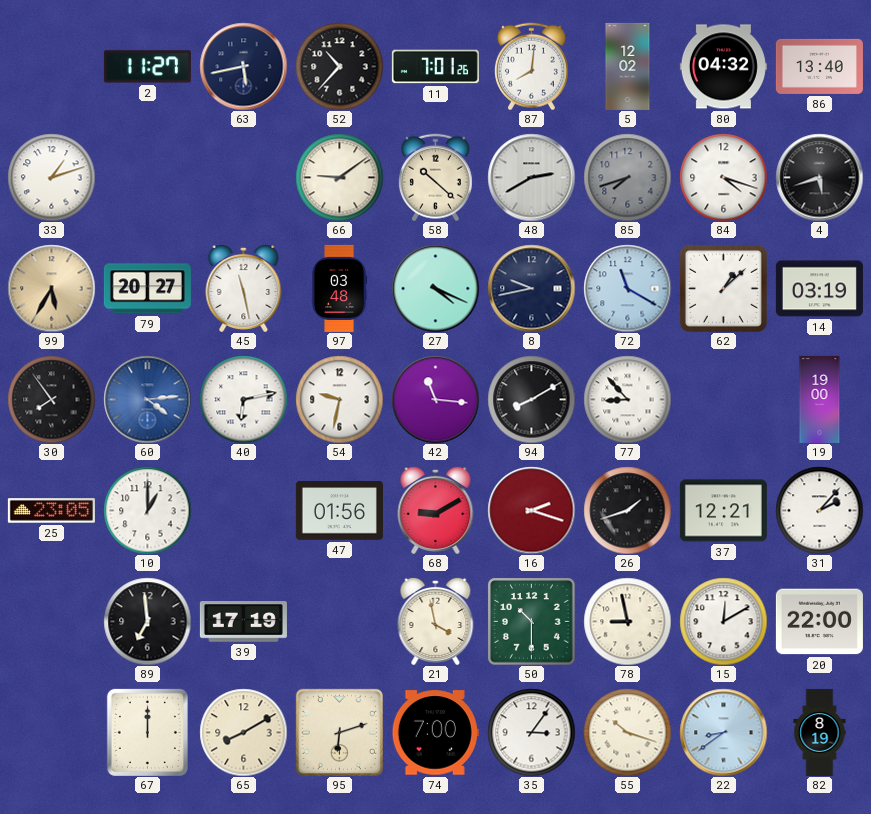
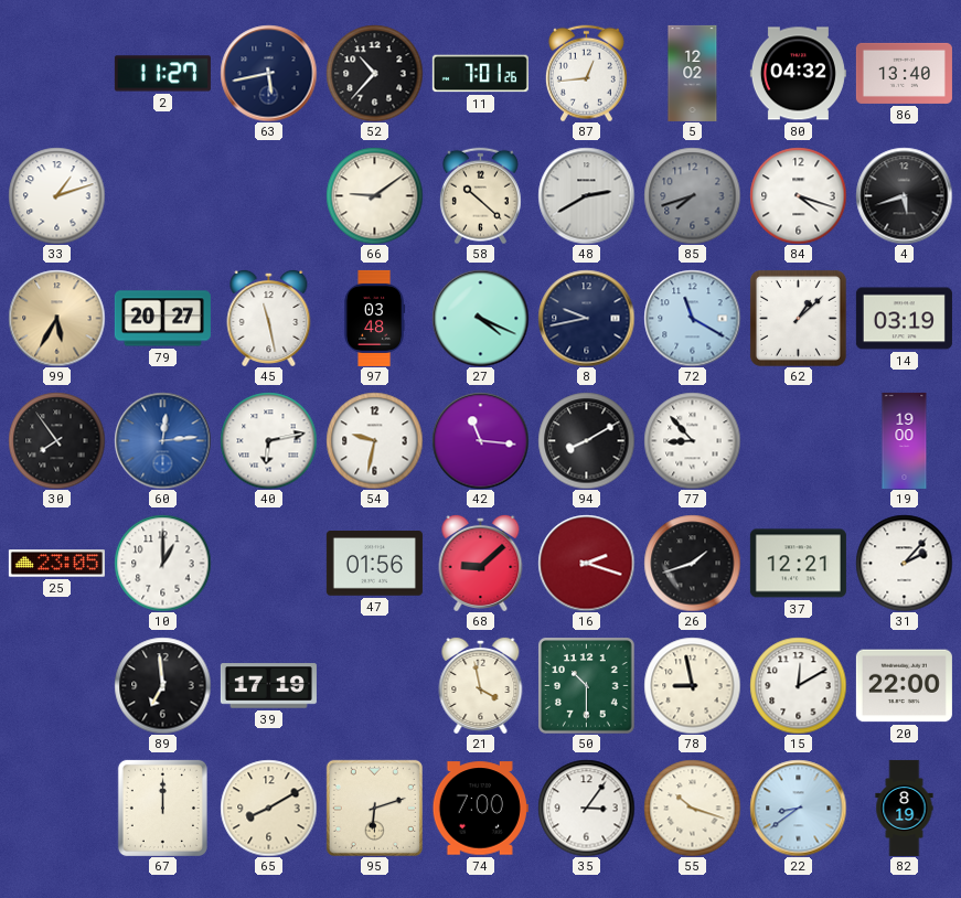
87: 8:01 -> 12:44 (586, 73)
60: 4:14 -> 12:14 (162, 440)
68: 9:10 -> 9:08 (481, 563)
